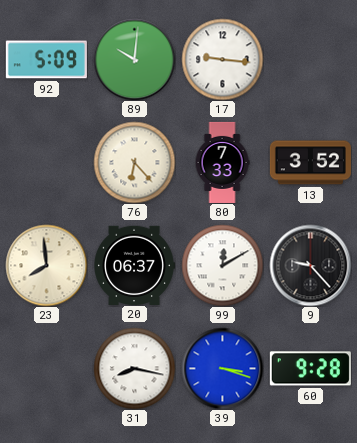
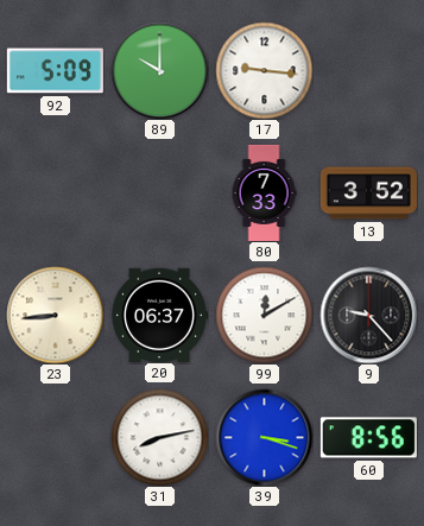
89: 10:01 -> 10:00 (159, 70)
76: 6:23 -> none (134, 162)
23: 7:59 -> 8:44 (55, 315)
31: 8:17 -> 8:13 (159, 437)
60: 9:28 -> 8:56 (368, 438)
